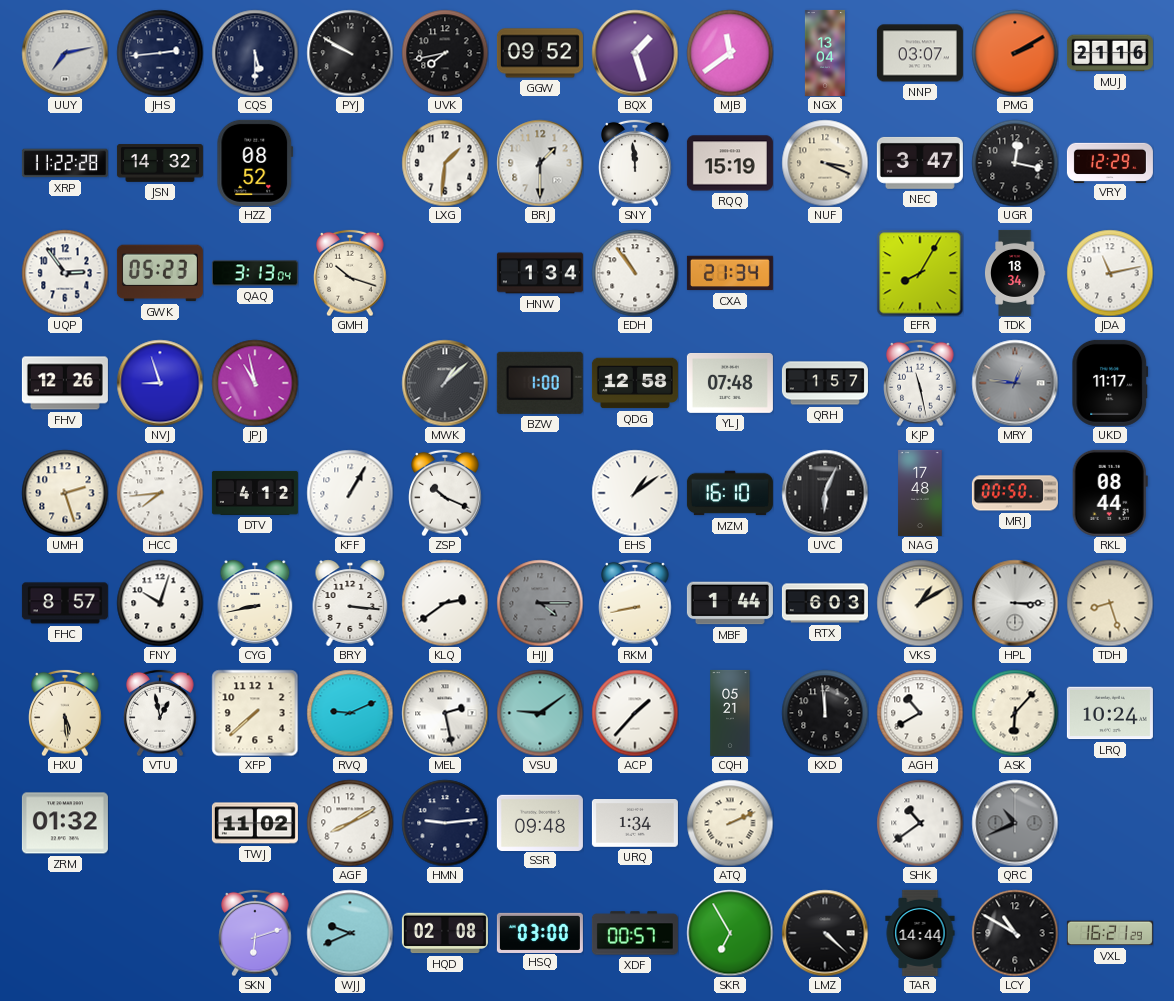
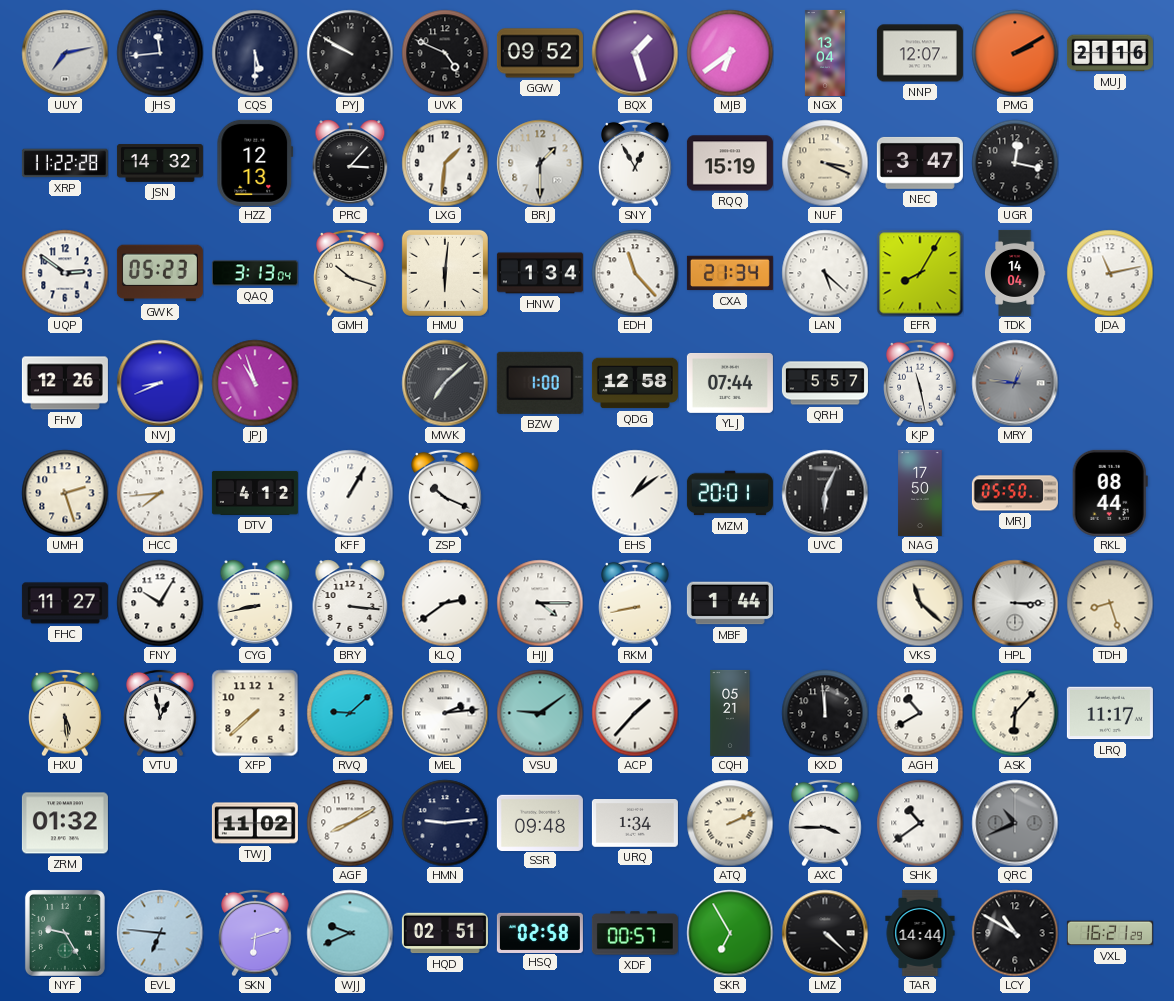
JHS: 2:44 -> 11:44 (160, 53)
UVK: 7:43 -> 4:49 (445, 53)
MJB: 11:39 -> 6:39 (730, 53)
NNP: 03:07 -> 12:07 (920, 53)
HZZ: 08:52 -> 12:13 (255, 163)
PRC: none -> 3:07 (350, 163)
SNY: 11:59 -> 12:55 (635, 163)
VRY: 12:29 -> none (1110, 162)
UQP: 2:54 -> 2:51 (65, 273)
HMU: none -> 6:01 (445, 273)
EDH: 10:54 -> 11:23 (635, 273)
LAN: none -> 5:22 (825, 273)
TDK: 18:34 -> 14:04 (1015, 273)
NVJ: 8:57 -> 8:41 (160, 383)
JPJ: 10:58 -> 10:57 (255, 383)
MWK: 1:08 -> 7:08 (445, 383)
YLJ: 07:48 -> 07:44 (730, 383)
QRH: 1:57 -> 5:57 (825, 383)
UKD: 11:17 -> none (1110, 383)
MZM: 16:10 -> 20:01 (730, 493)
NAG: 17:48 -> 17:50 (920, 493)
MRJ: 00:50 -> 05:50 (1015, 493)
FHC: 8:57 -> 11:27 (65, 603)
FNY: 10:03 -> 10:05 (160, 603)
HJJ dial: grey -> white (540, 603)
RTX: 6:03 -> none (825, 603)
VKS: 1:10 -> 11:22 (920, 603)
RVQ: 9:11 -> 9:08 (350, 713)
MEL: 2:28 -> 2:14 (445, 713)
LRQ: 10:24 -> 11:17 (1110, 713)
AXC: none -> 3:45 (825, 823)
NYF: none -> 9:25 (65, 933)
EVL: none -> 6:46 (160, 933)
HQD: 02:08 -> 02:51 (445, 933)
HSQ: 03:00 -> 02:58 (540, 932)
